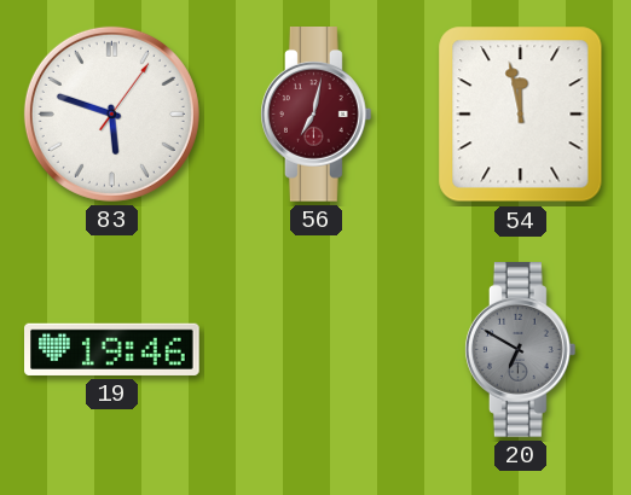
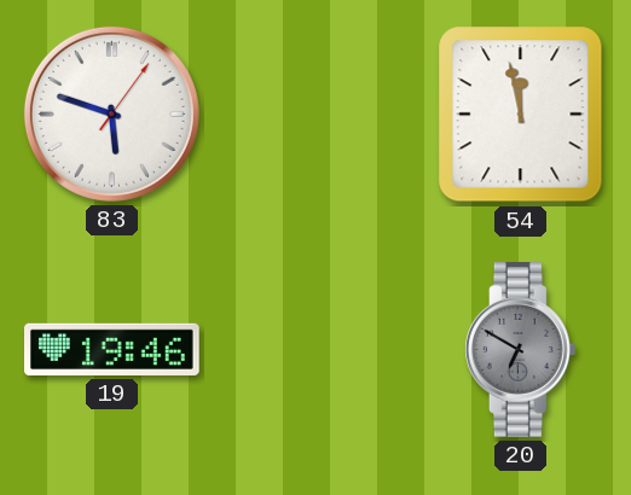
56: 7:02 -> none (315, 115)
